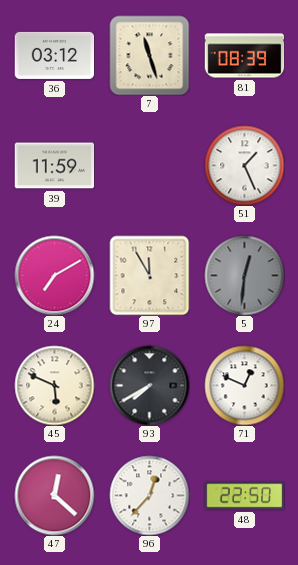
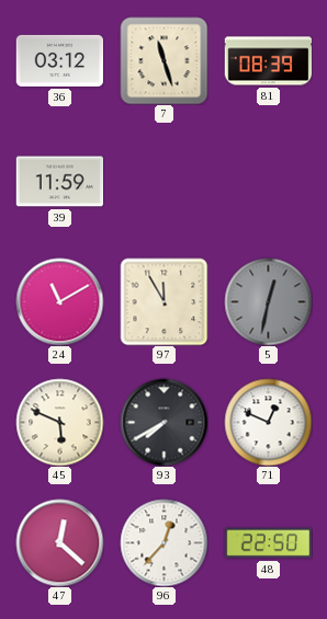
51: 1:26 -> none (244, 165)
24: 7:10 -> 11:10 (59, 301)
5: 12:31 -> 12:32 (268, 301)
